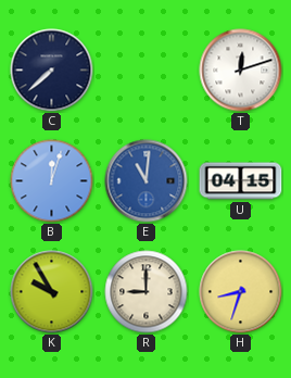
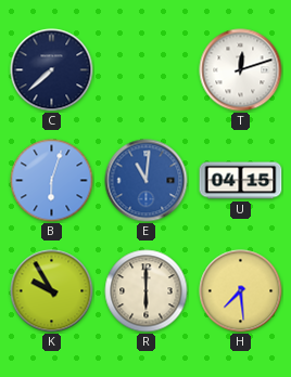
B: 12:03 -> 6:03 (52, 181)
R: 9:00 -> 6:00 (147, 291)
H: 8:33 -> 7:29 (241, 291)
